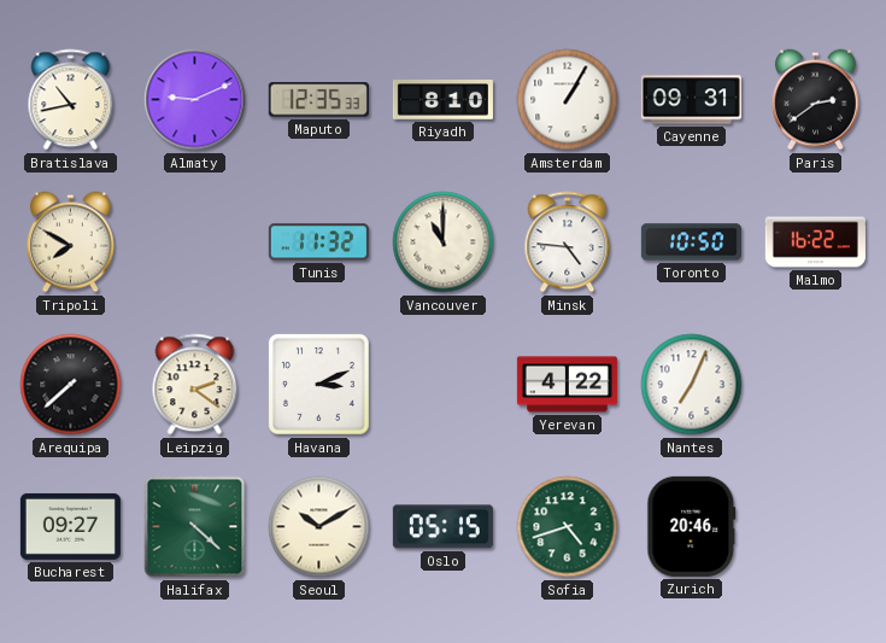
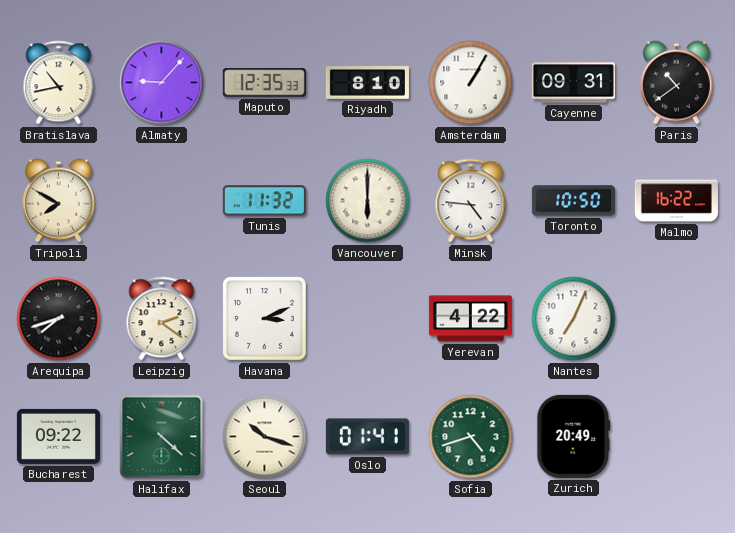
Almaty: 9:11 -> 9:07 (162, 83)
Paris: 2:39 -> 10:39 (676, 83)
Vancouver: 11:00 -> 6:00 (368, 201)
Arequipa: 7:38 -> 7:42 (59, 319)
Bucharest: 09:27 -> 09:22 (58, 436)
Seoul: 10:10 -> 10:18 (265, 437)
Oslo: 05:15 -> 01:41 (367, 437)
Zurich: 20:46 -> 20:49 (574, 436)
